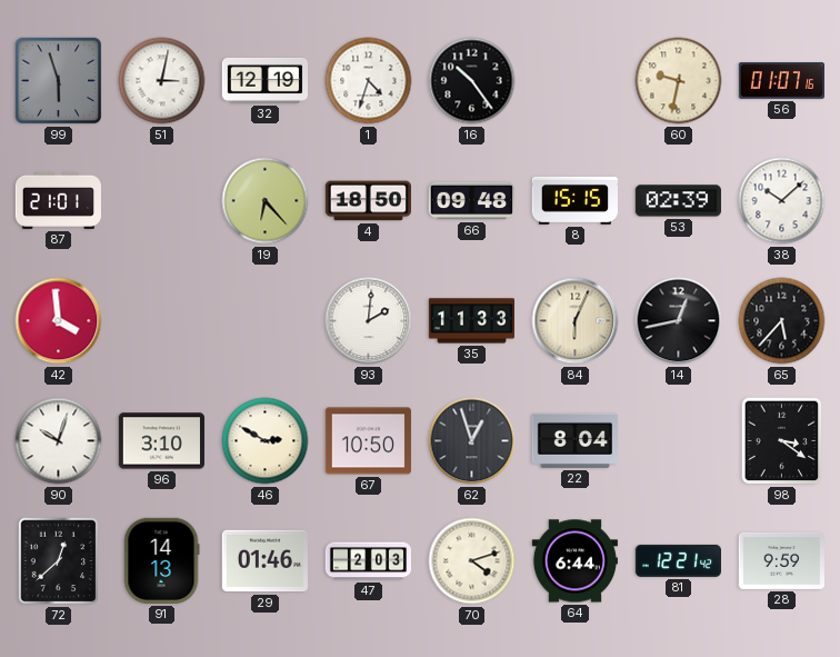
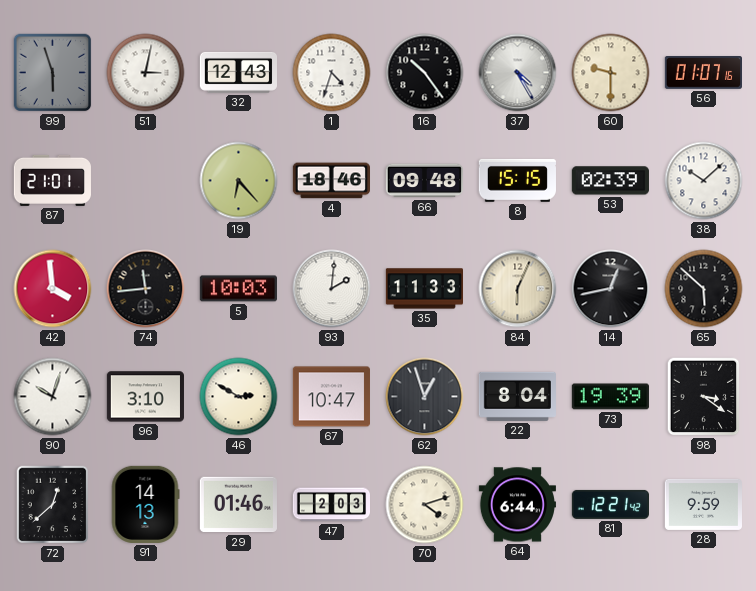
32: 12:19 -> 12:43 (238, 72)
37: none -> 4:25 (518, 73)
60: 9:32 -> 9:30 (611, 73)
4: 18:50 -> 18:46 (331, 181)
74: none -> 11:44 (146, 289)
5: none -> 10:03 (238, 289)
65: 5:37 -> 5:52 (704, 289)
67: 10:50 -> 10:47 (331, 397)
73: none -> 19:39 (610, 397)
